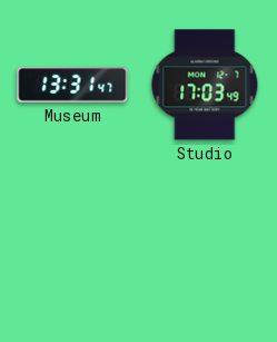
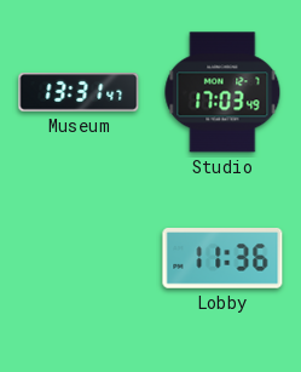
Lobby: none -> 11:36 (222, 258)
